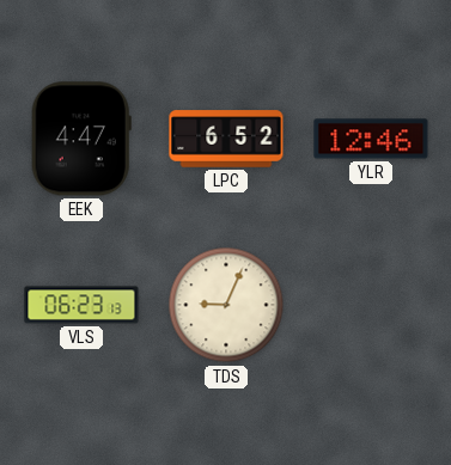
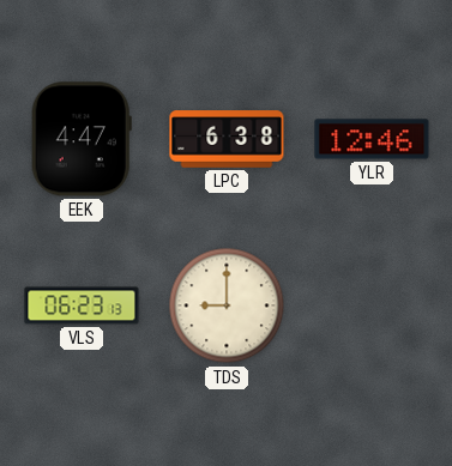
LPC: 6:52 -> 6:38 (227, 139)
TDS: 9:04 -> 9:00 (227, 305)
